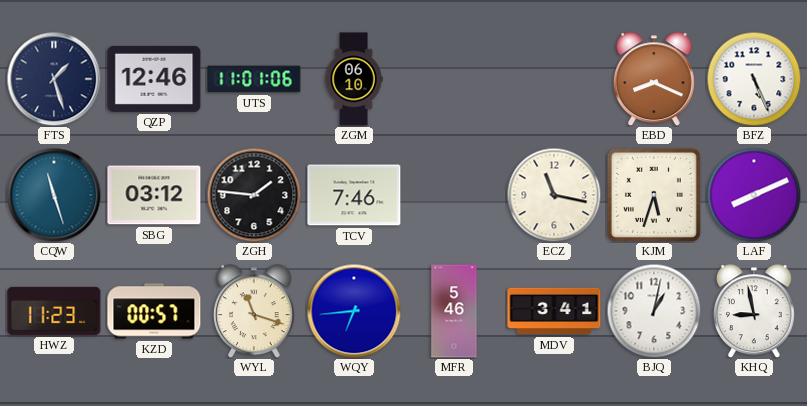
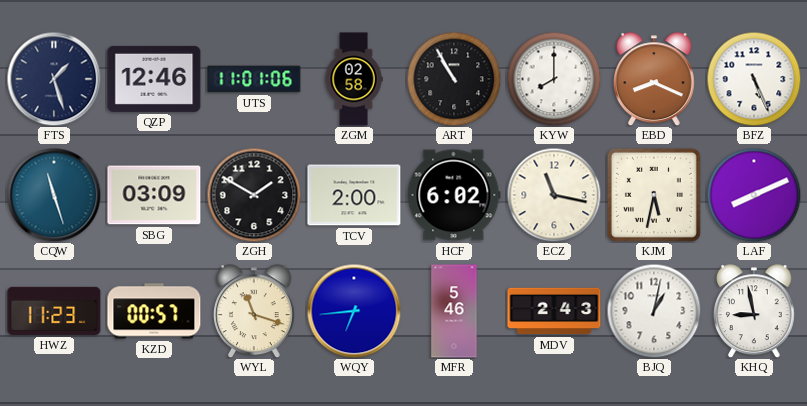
ZGM: 06:10 -> 02:58 (354, 79)
ART: none -> 10:55 (454, 79)
KYW: none -> 8:00 (554, 79)
SBG: 03:12 -> 03:09 (154, 195)
ZGH: 1:46 -> 1:50 (254, 195)
TCV: 7:46 -> 2:00 (354, 195)
HCF: none -> 6:02 (454, 195)
KJM: 5:33 -> 5:32 (654, 195)
MDV: 3:41 -> 2:43 (554, 311)
